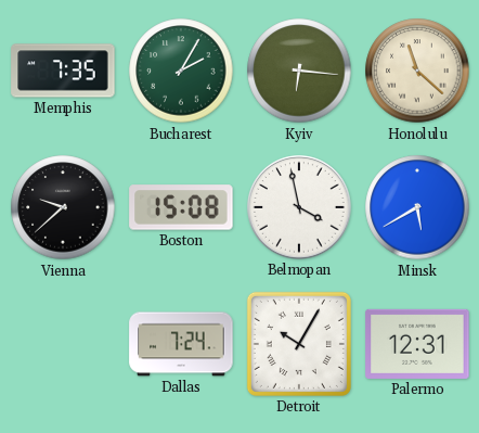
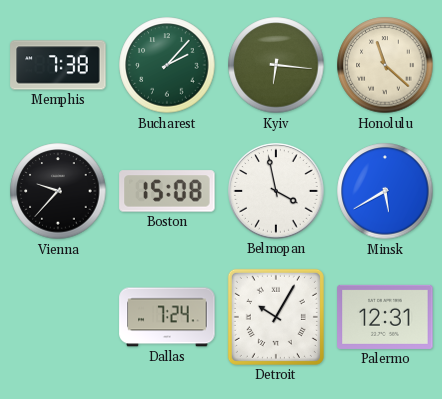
Memphis: 7:35 -> 7:38 (58, 65)
Bucharest: 2:05 -> 2:07 (167, 65)
Vienna: 9:38 -> 9:37 (58, 191)
